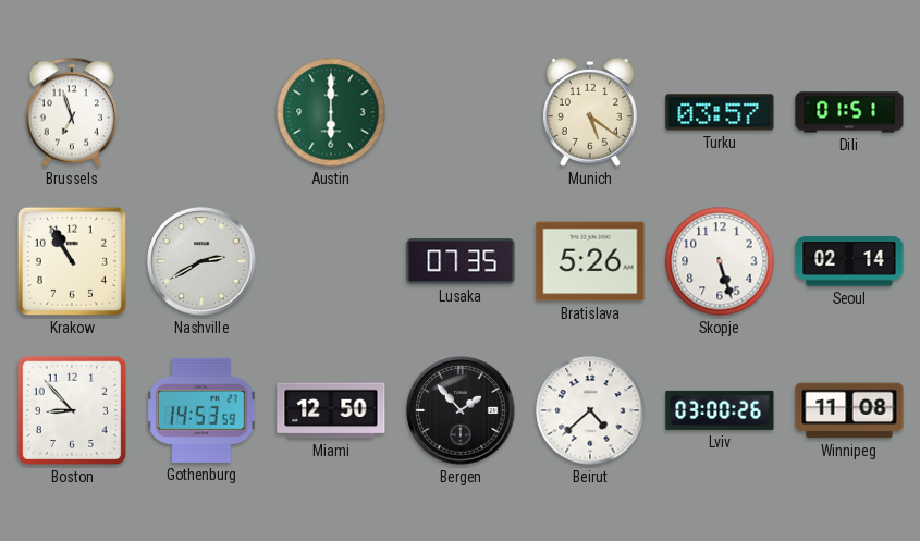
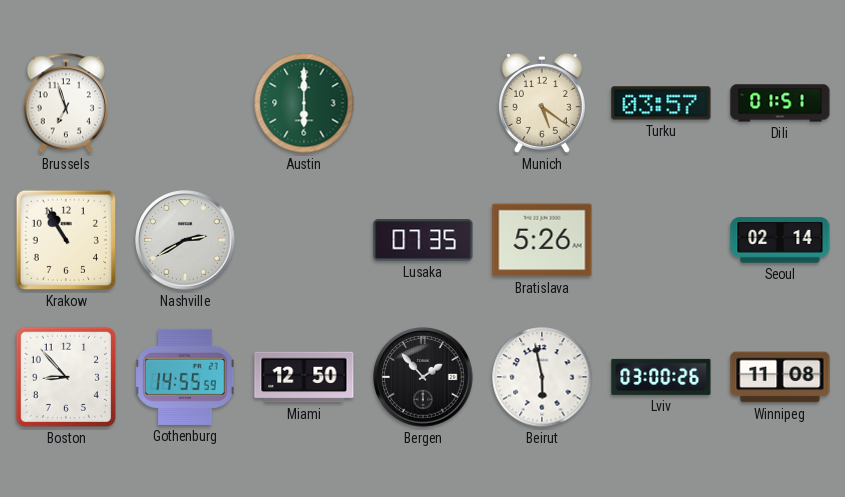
Skopje: 5:27 -> none (720, 261)
Gothenburg: 14:53 -> 14:55 (185, 377)
Beirut: 4:38 -> 5:58 (542, 377)
